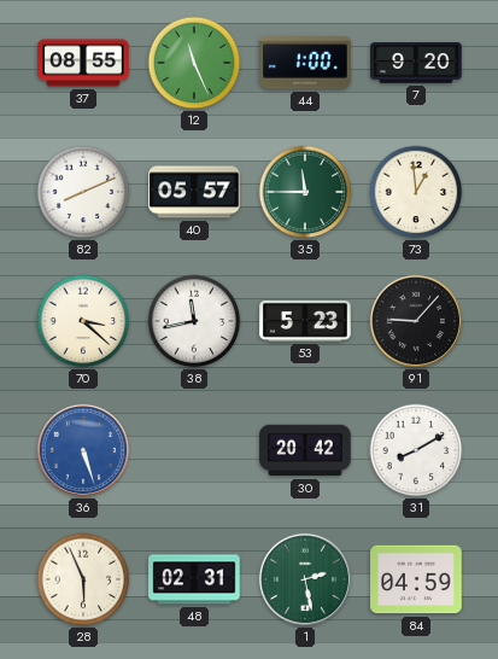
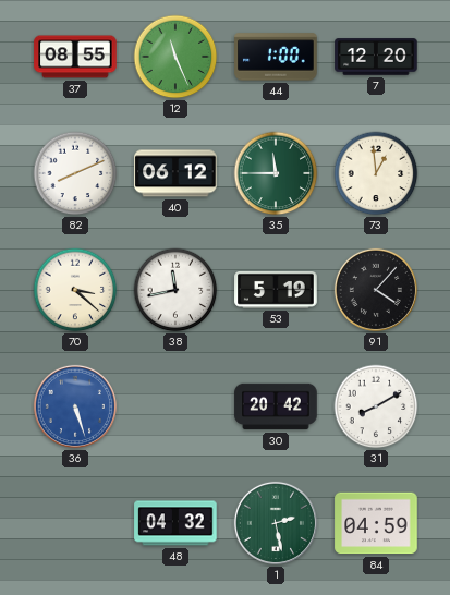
7: 9:20 -> 12:20 (376, 57)
40: 05:57 -> 06:12 (175, 173)
53: 5:23 -> 5:19 (276, 291)
91: 9:07 -> 4:07 (376, 290)
28: 5:56 -> none (83, 579)
48: 02:31 -> 04:32 (175, 523)
